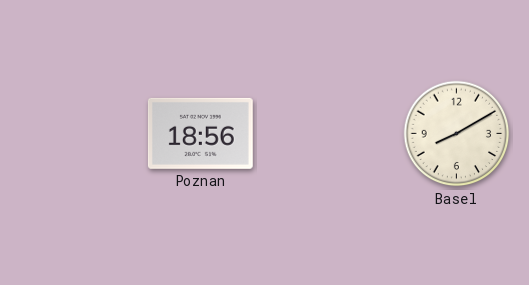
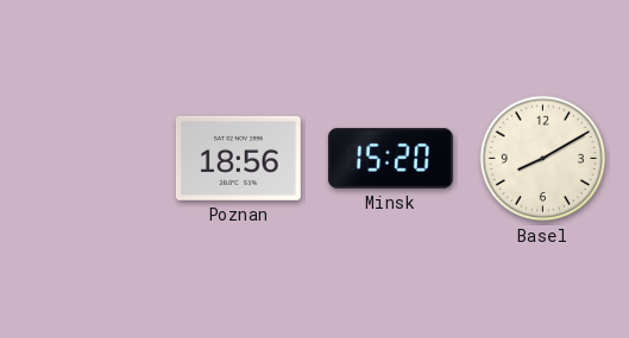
Minsk: none -> 15:20 (390, 158)
